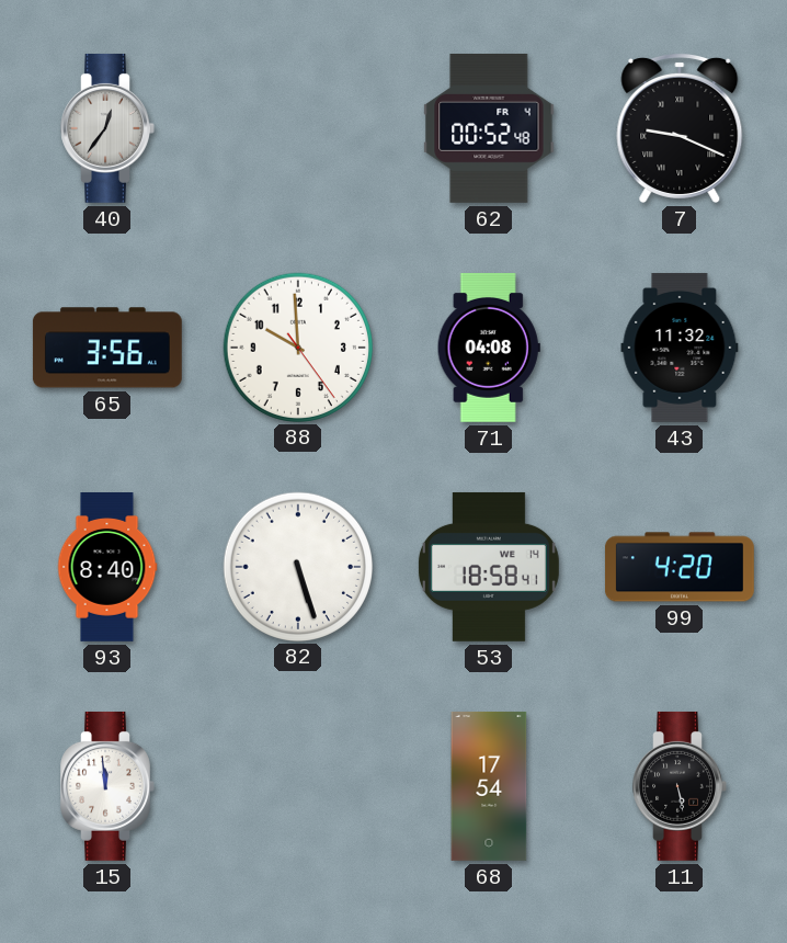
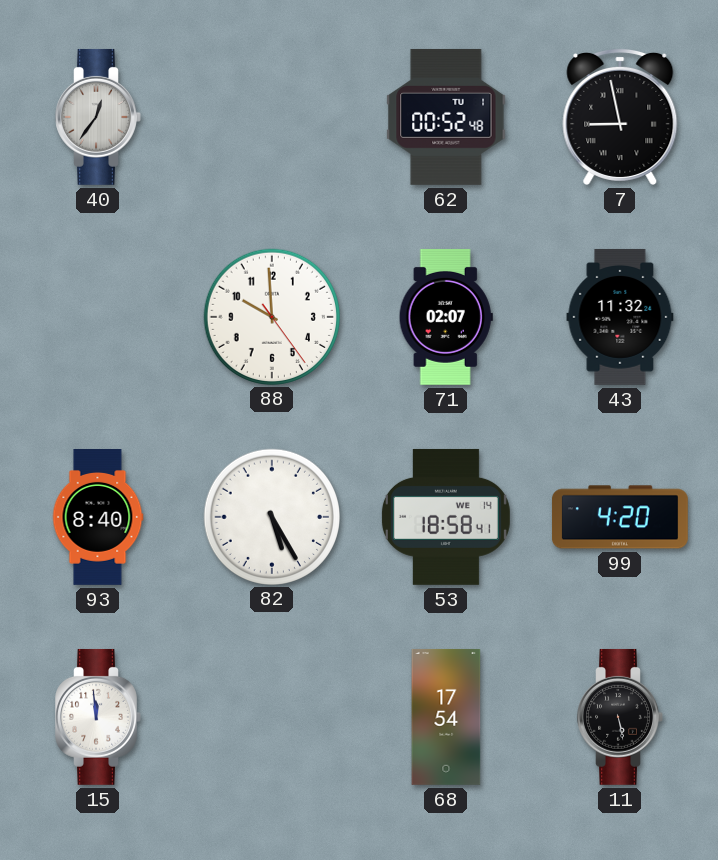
62 date: FR 4 -> TU 1 (446, 117)
7: 9:19 -> 8:58 (620, 116)
65: 3:56 -> none (107, 348)
71: 04:08 -> 02:07 (446, 317)
82: 5:27 -> 5:25 (271, 516)
